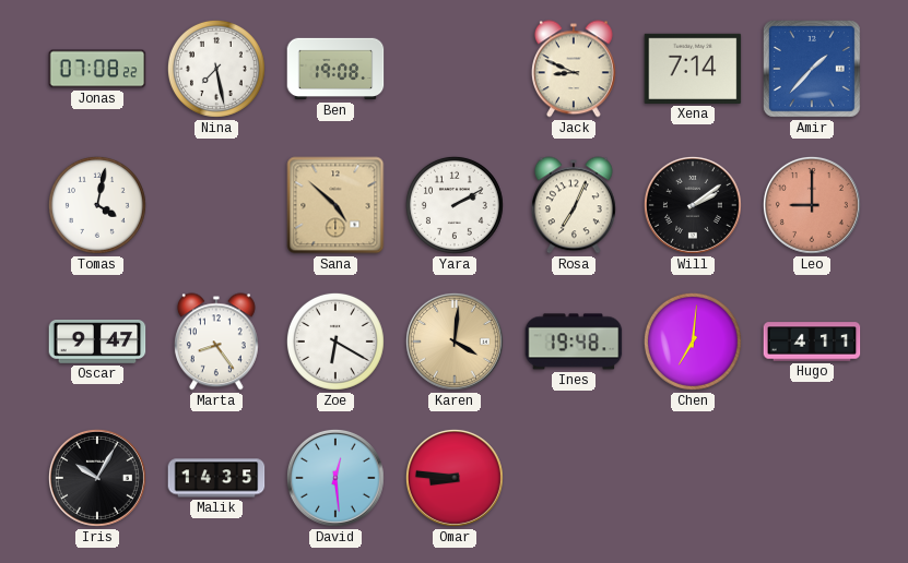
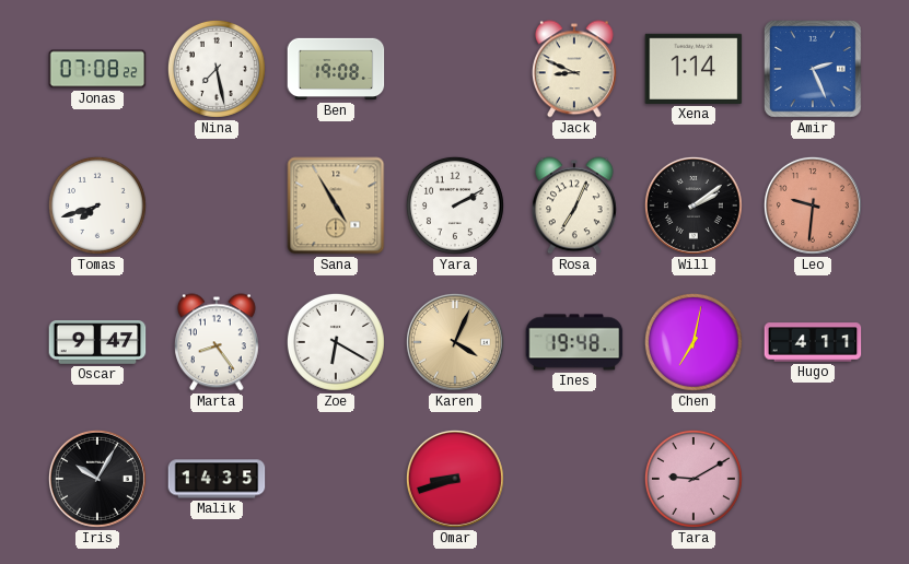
Xena: 7:14 -> 1:14 (694, 69)
Amir: 1:37 -> 2:26 (813, 69)
Tomas: 4:02 -> 7:42 (97, 205)
Sana: 4:52 -> 4:55 (336, 205)
Leo: 9:00 -> 9:31 (813, 205)
Karen: 4:01 -> 4:04 (455, 342)
Chen: 7:01 -> 7:02 (694, 342)
David: 12:29 -> none (335, 478)
Omar: 8:46 -> 8:42 (455, 479)
Tara: none -> 9:10 (694, 479)
